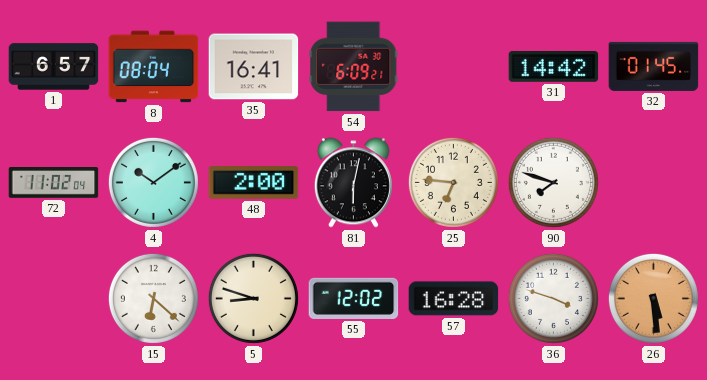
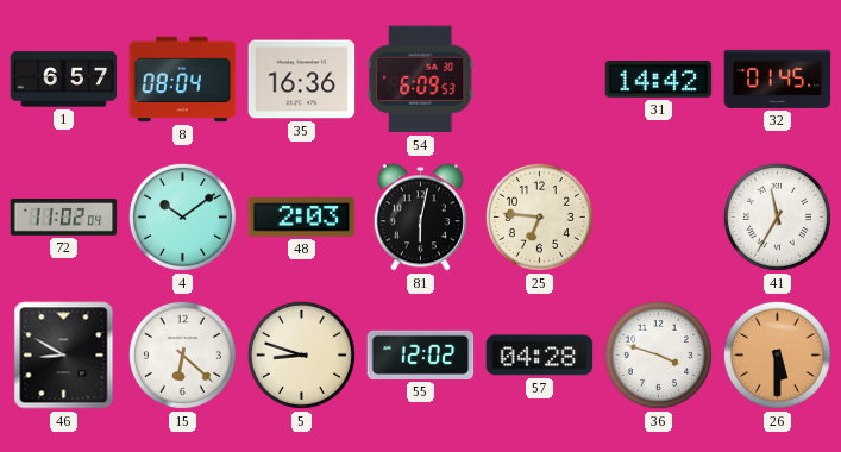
35: 16:41 -> 16:36 (302, 80)
54: 6:09:21 -> 6:09:53 (421, 80)
48: 2:00 -> 2:03 (302, 218)
90: 7:48 -> none (553, 182)
41: none -> 11:35 (777, 216)
46: none -> 8:50 (64, 356)
57: 16:28 -> 04:28 (540, 356)
26: 5:29 -> 5:30 (777, 354)
